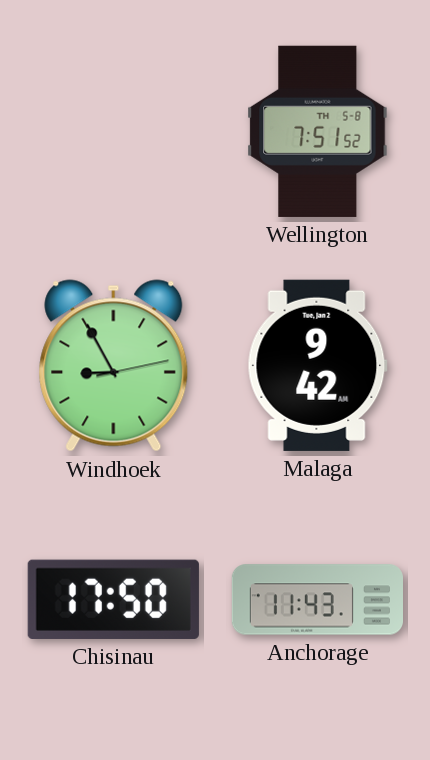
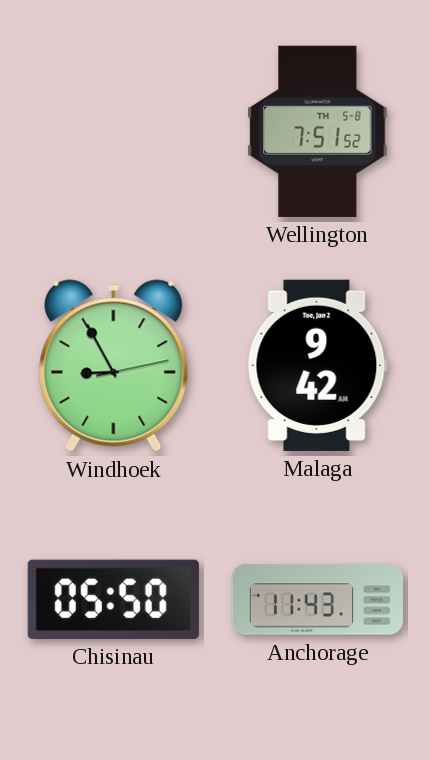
Chisinau: 17:50 -> 05:50 (113, 599)
